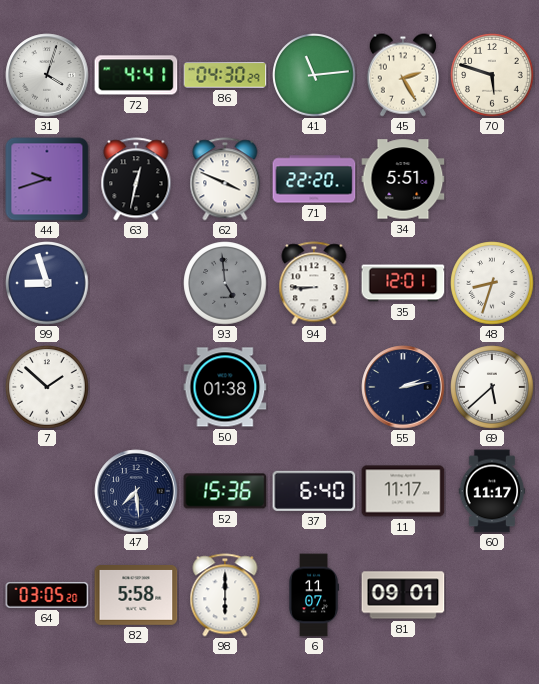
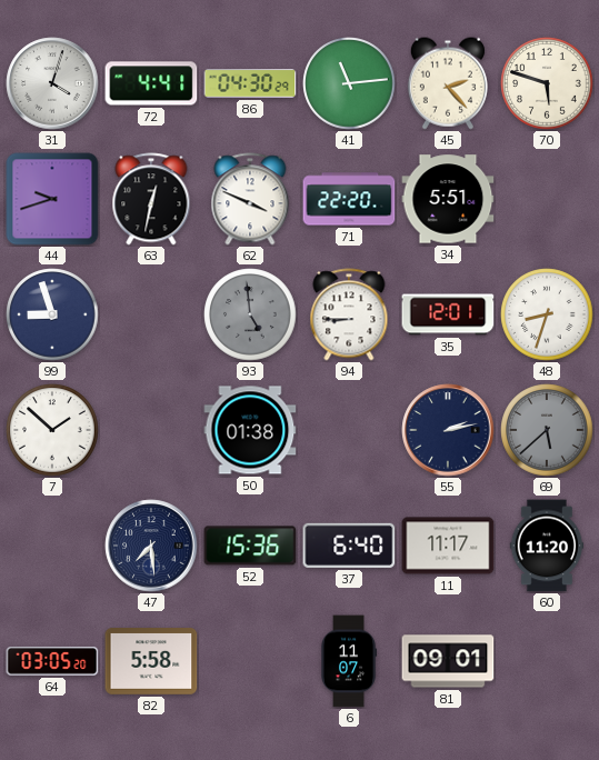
45: 2:25 -> 2:23 (448, 83)
69 dial: white -> grey (547, 430)
60: 11:17 -> 11:20 (547, 546)
98: 6:00 -> none (225, 595)
